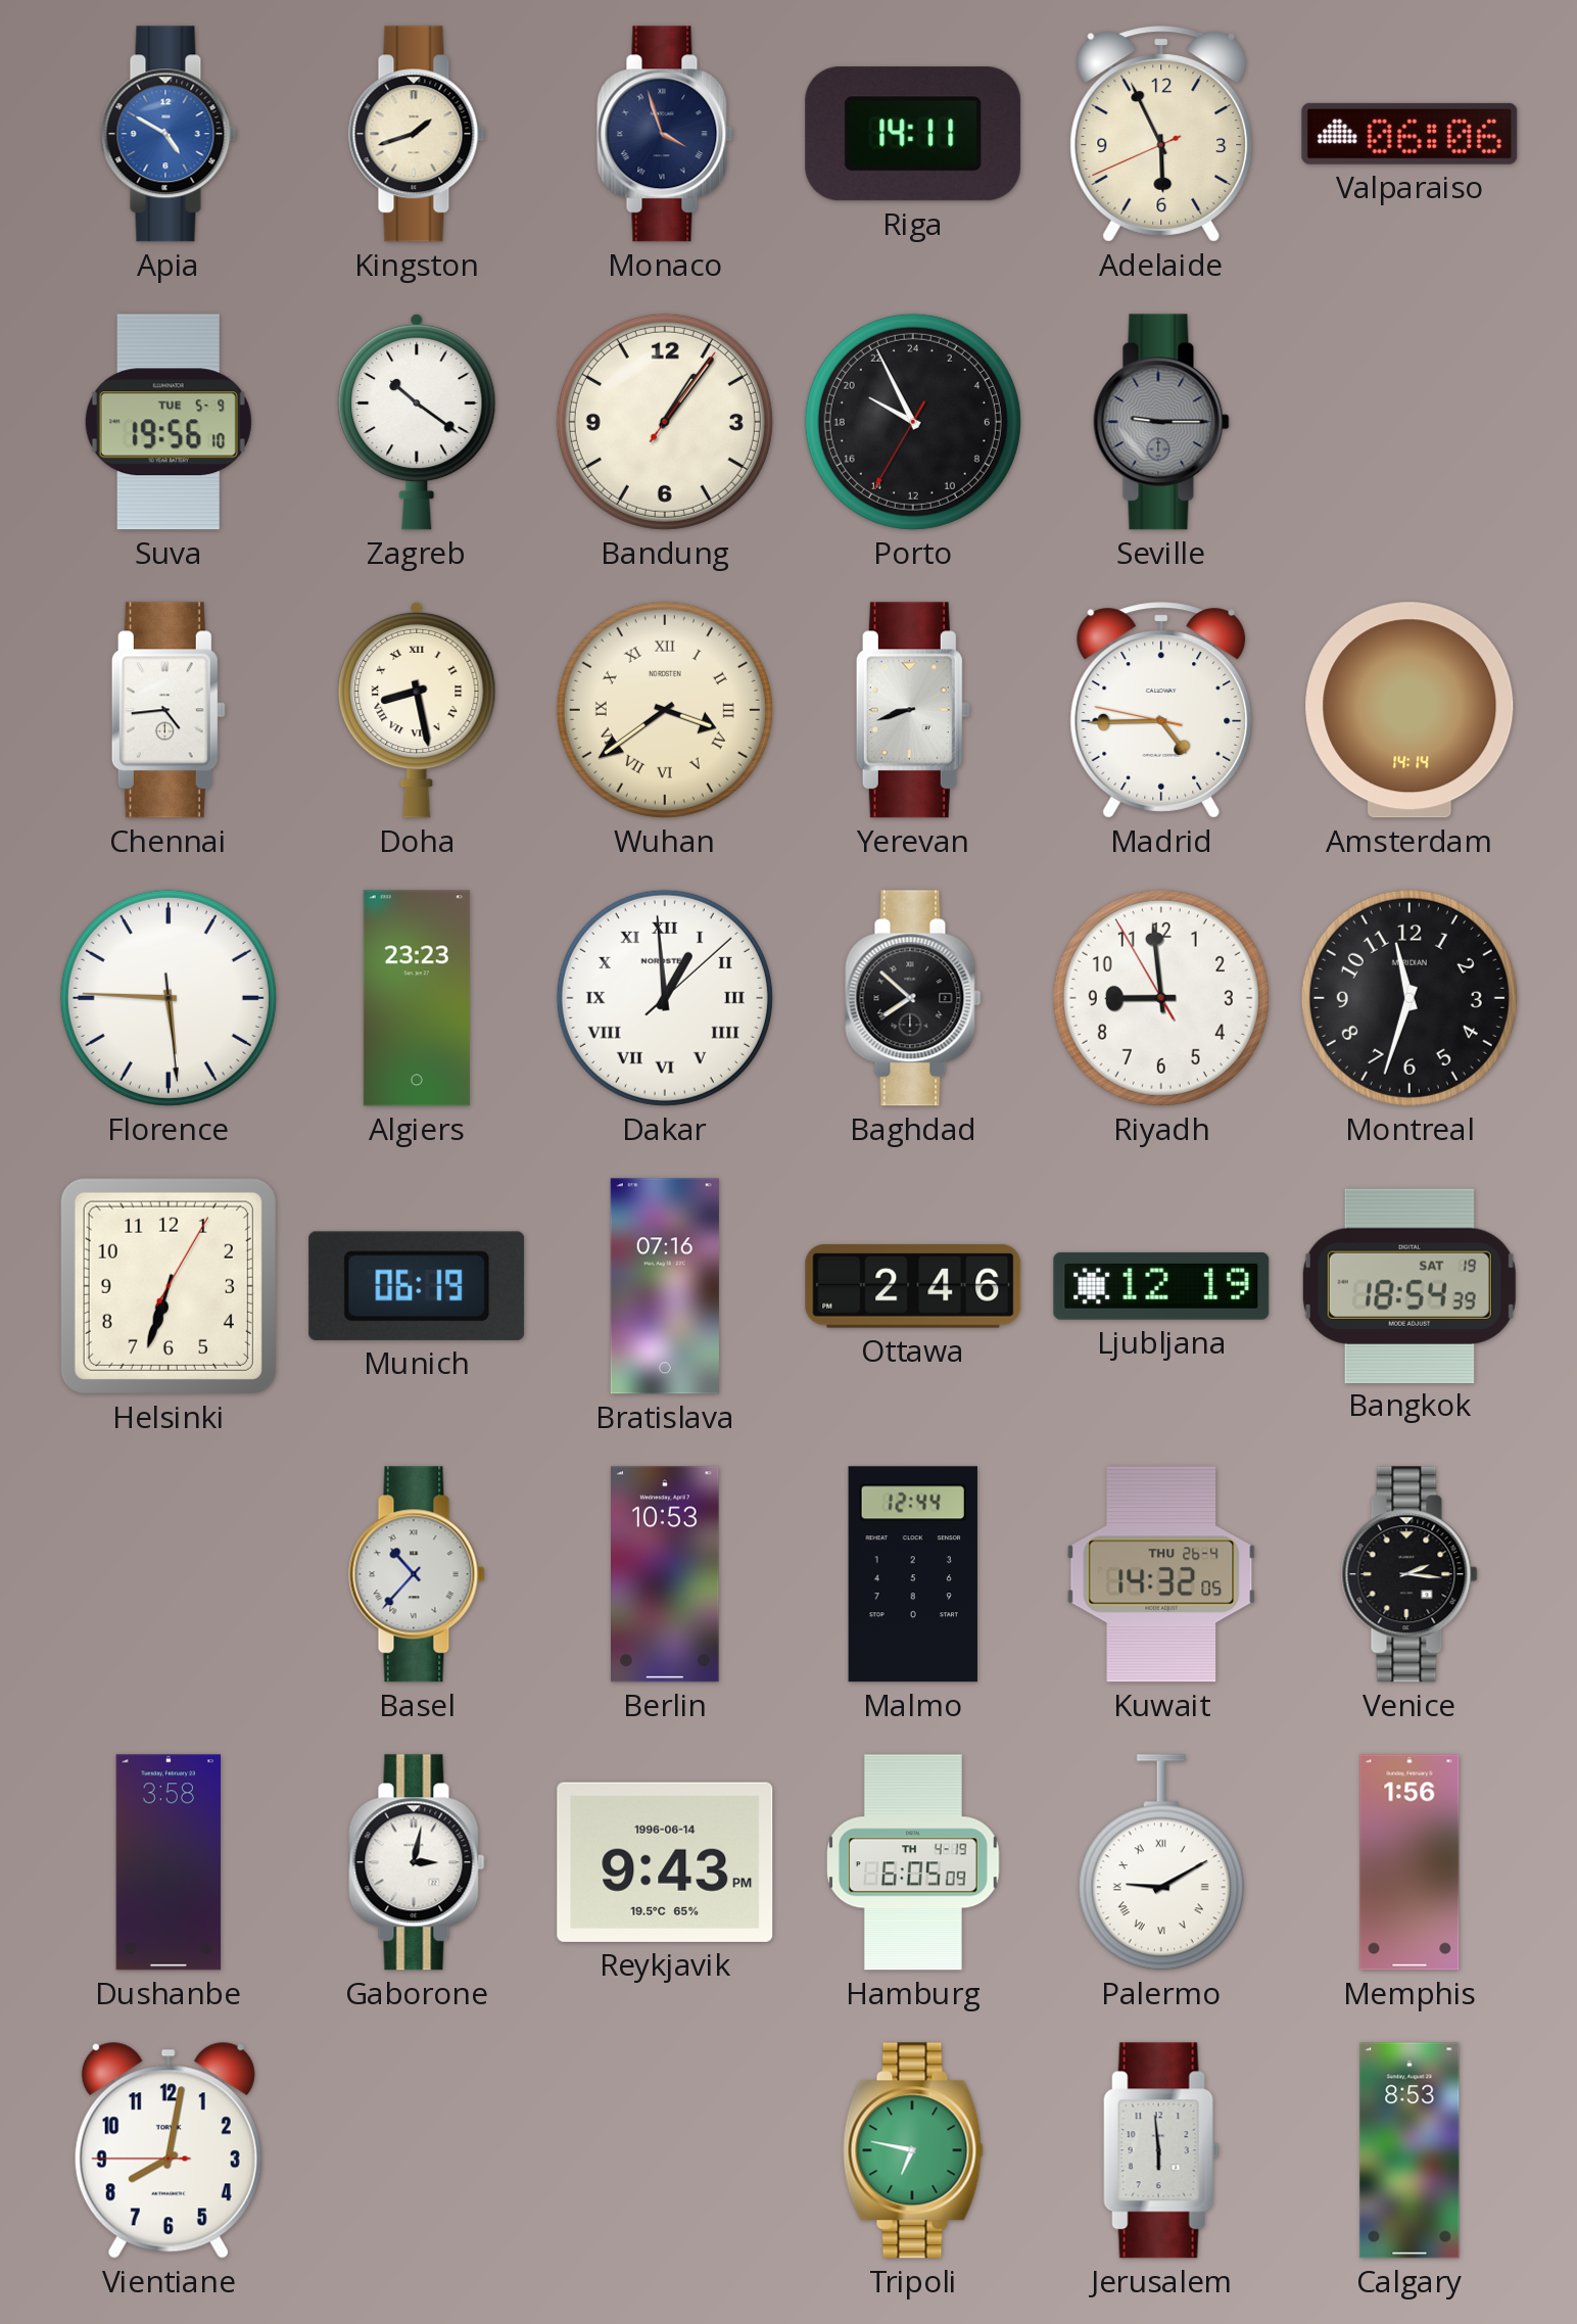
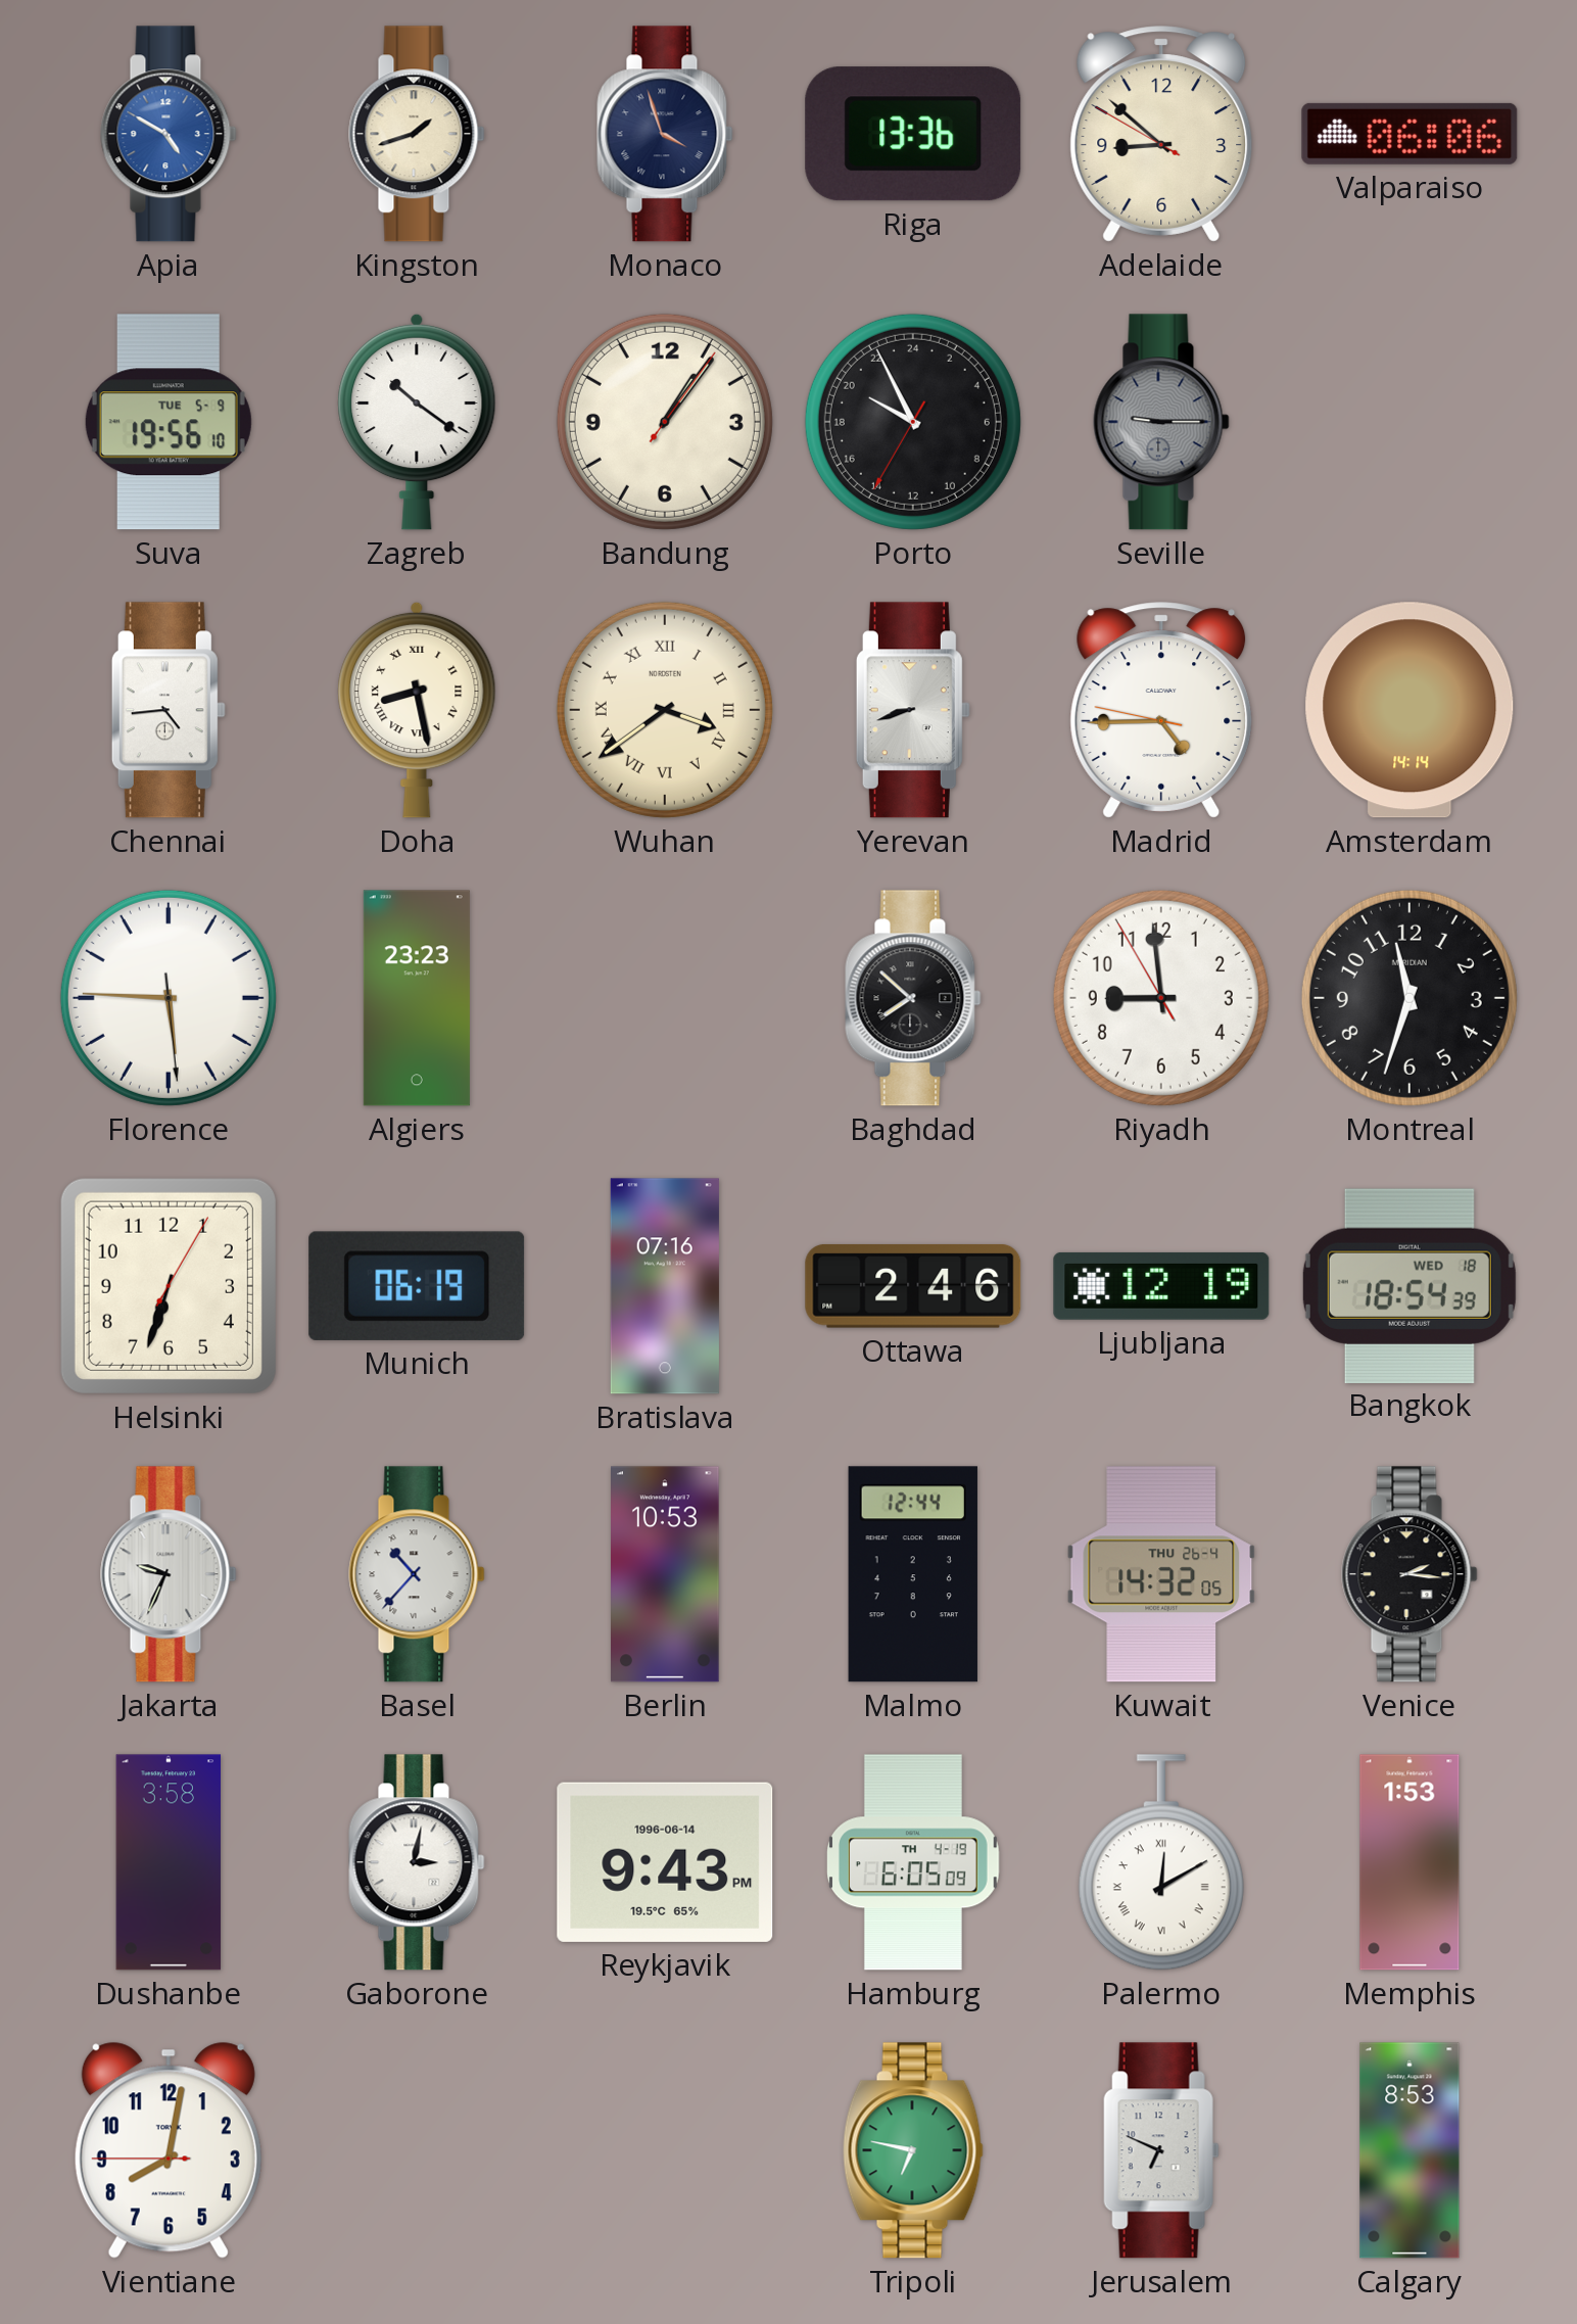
Riga: 14:11 -> 13:36 (913, 134)
Adelaide: 5:55 -> 8:51 (1161, 134)
Dakar: 12:59 -> none (665, 998)
Bangkok date: SAT 19 -> WED 18 (1409, 1285)
Jakarta: none -> 9:34 (169, 1574)
Palermo: 9:10 -> 12:10 (1161, 1862)
Memphis: 1:56 -> 1:53 (1409, 1862)
Jerusalem: 5:59 -> 6:49 (1161, 2150)
